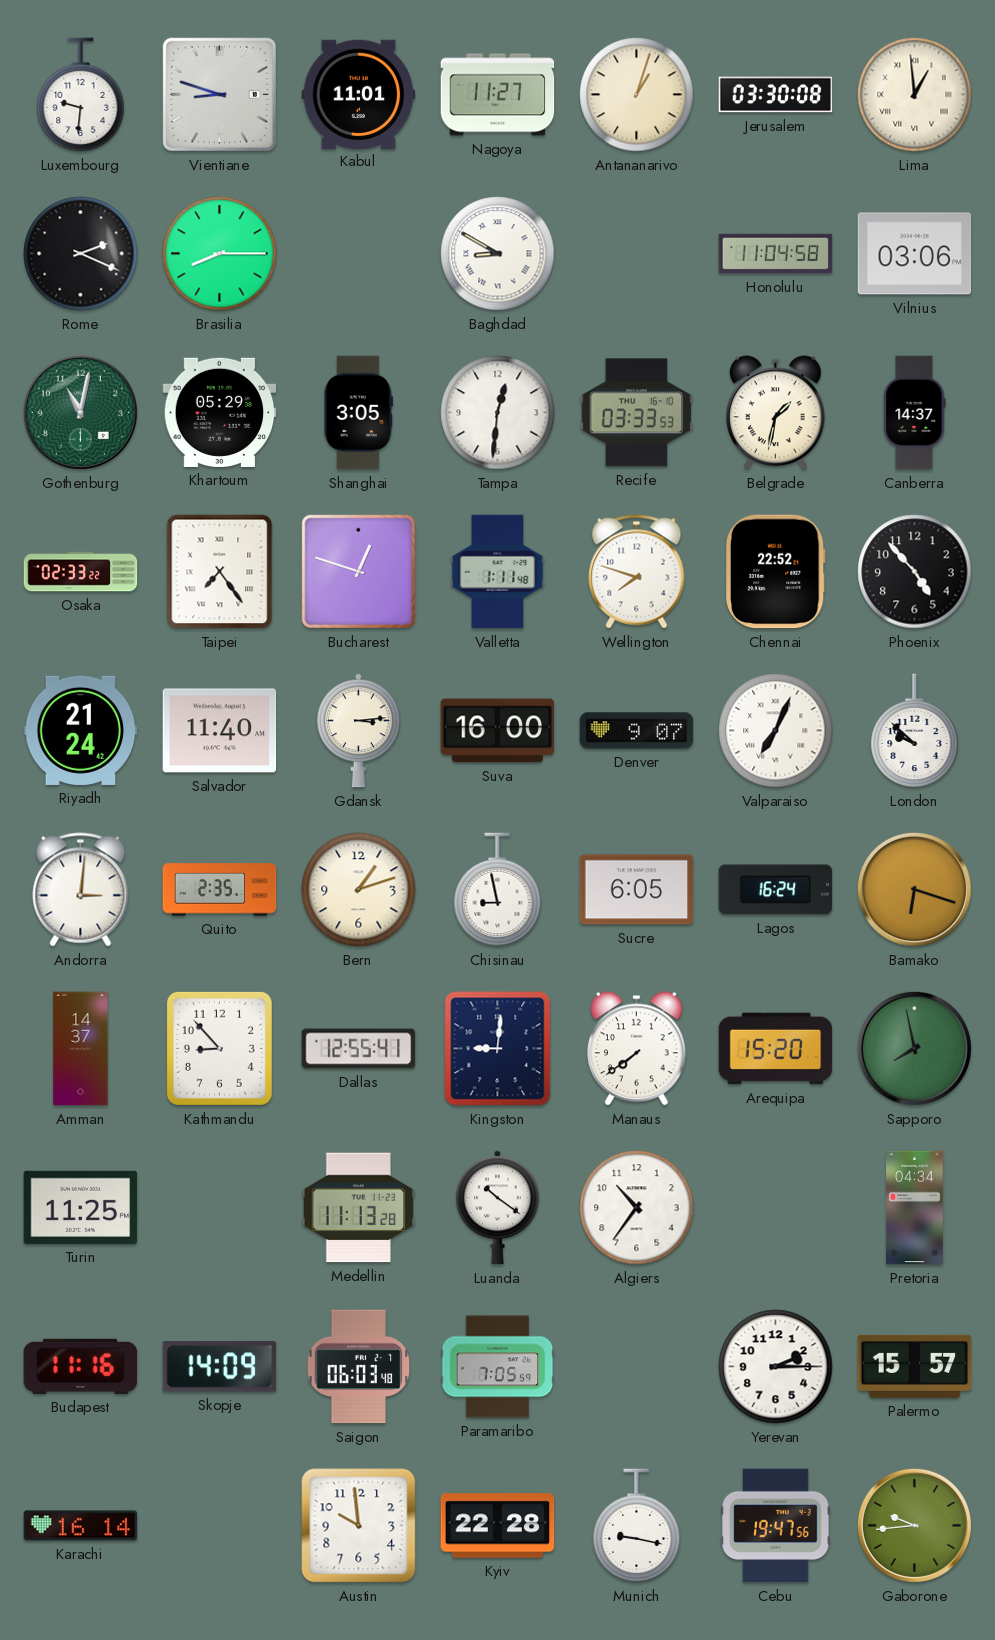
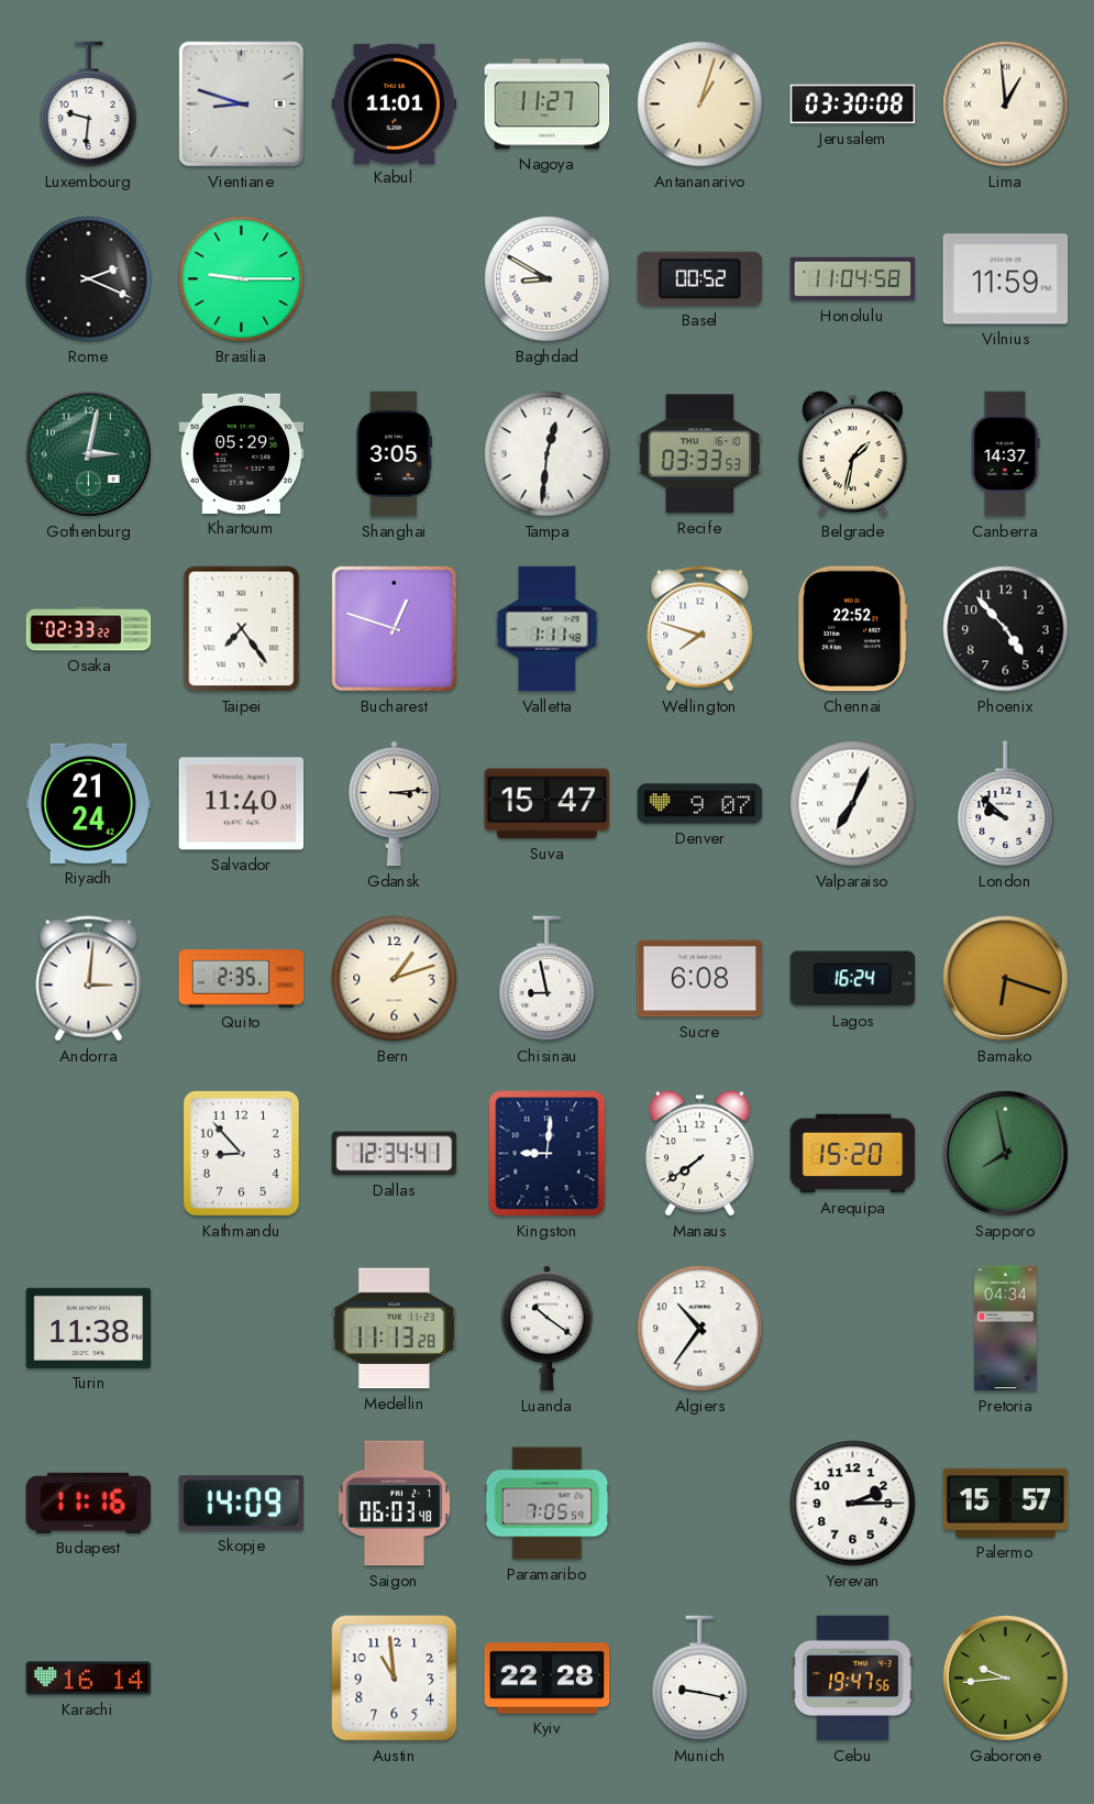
Brasilia: 8:15 -> 9:15 (242, 279)
Basel: none -> 00:52 (700, 278)
Vilnius: 03:06 -> 11:59 (1006, 279)
Gothenburg: 11:02 -> 3:02 (88, 453)
Suva: 16:00 -> 15:47 (548, 804)
Sucre: 6:05 -> 6:08 (700, 979)
Amman: 14:37 -> none (81, 1049)
Dallas: 12:55 -> 12:34 (395, 1154)
Turin: 11:25 -> 11:38 (89, 1328)
Austin: 9:59 -> 10:59 (395, 1679)
